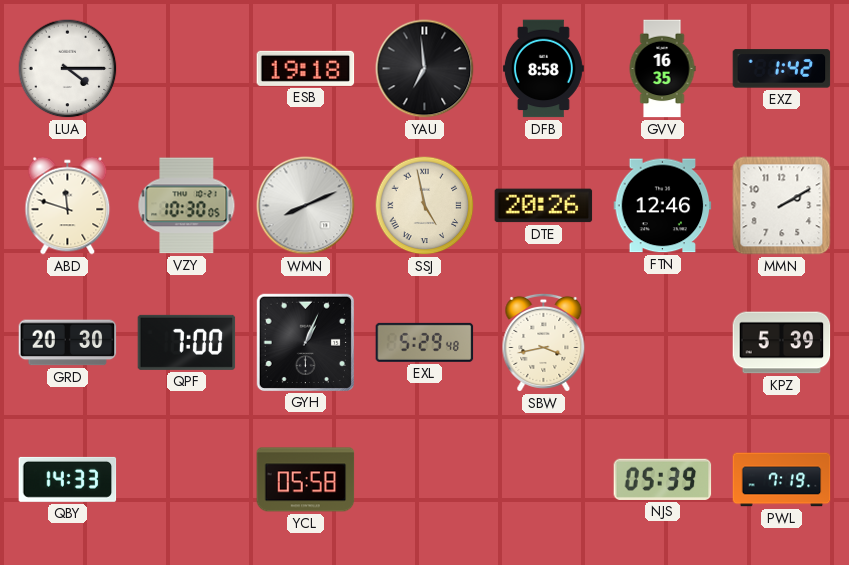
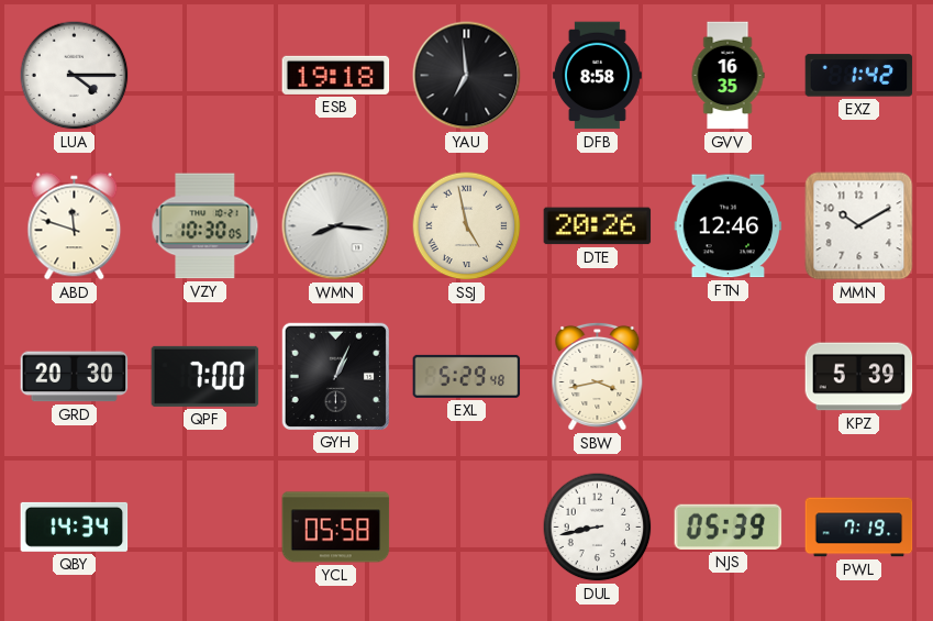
WMN: 8:11 -> 8:16 (336, 226)
MMN: 2:10 -> 10:10 (859, 226)
QBY: 14:33 -> 14:34 (75, 526)
DUL: none -> 8:43 (598, 528)
